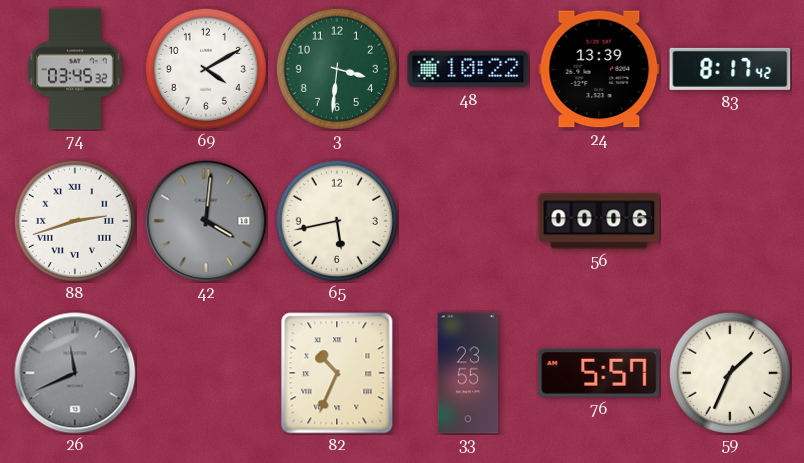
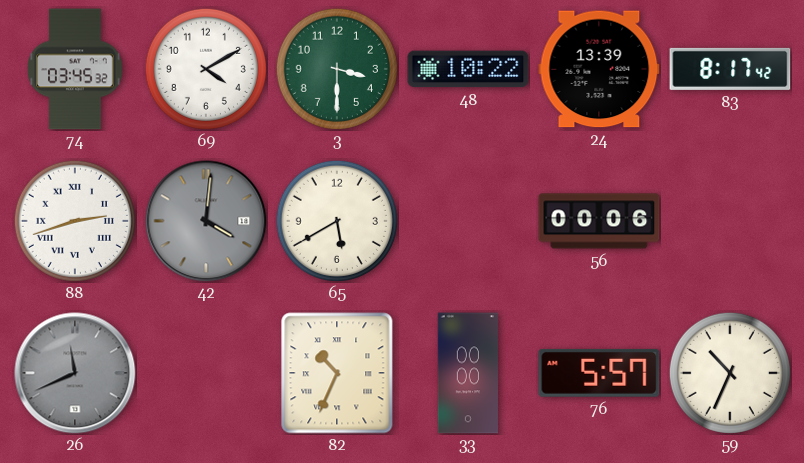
3: 3:31 -> 3:30 (337, 69)
65: 5:43 -> 5:40 (337, 221)
33: 23:55 -> 00:00 (467, 373)
59: 1:34 -> 10:34 (730, 373)
